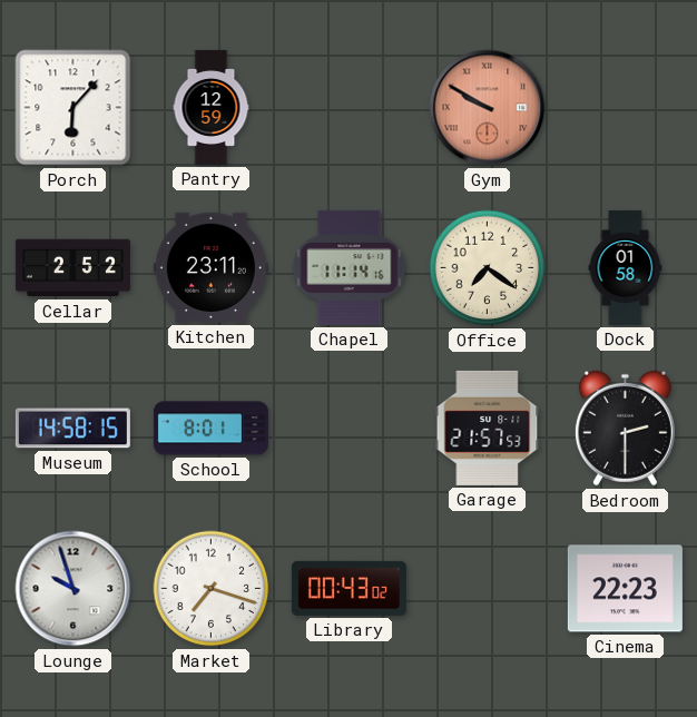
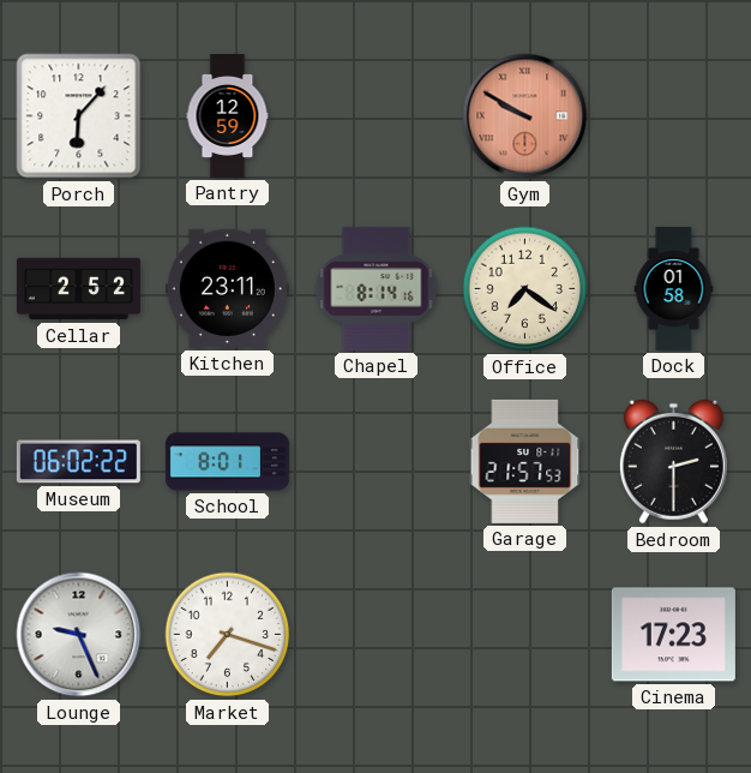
Chapel: 11:14 -> 8:14 (377, 288)
Museum: 14:58 -> 06:02 (78, 462)
Lounge: 9:57 -> 9:26 (79, 635)
Library: 00:43 -> none (348, 588)
Cinema: 22:23 -> 17:23 (673, 635)
